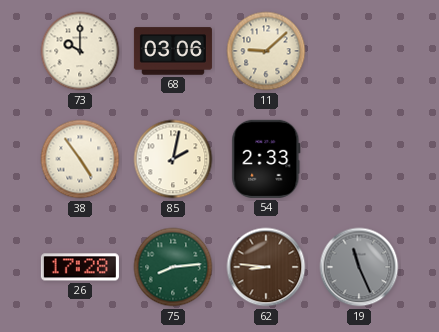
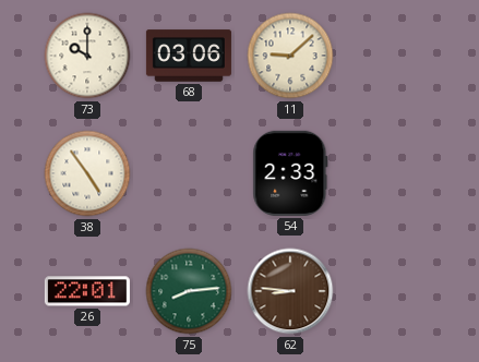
85: 2:02 -> none (173, 159)
26: 17:28 -> 22:01 (87, 291)
19: 11:26 -> none (359, 267)
